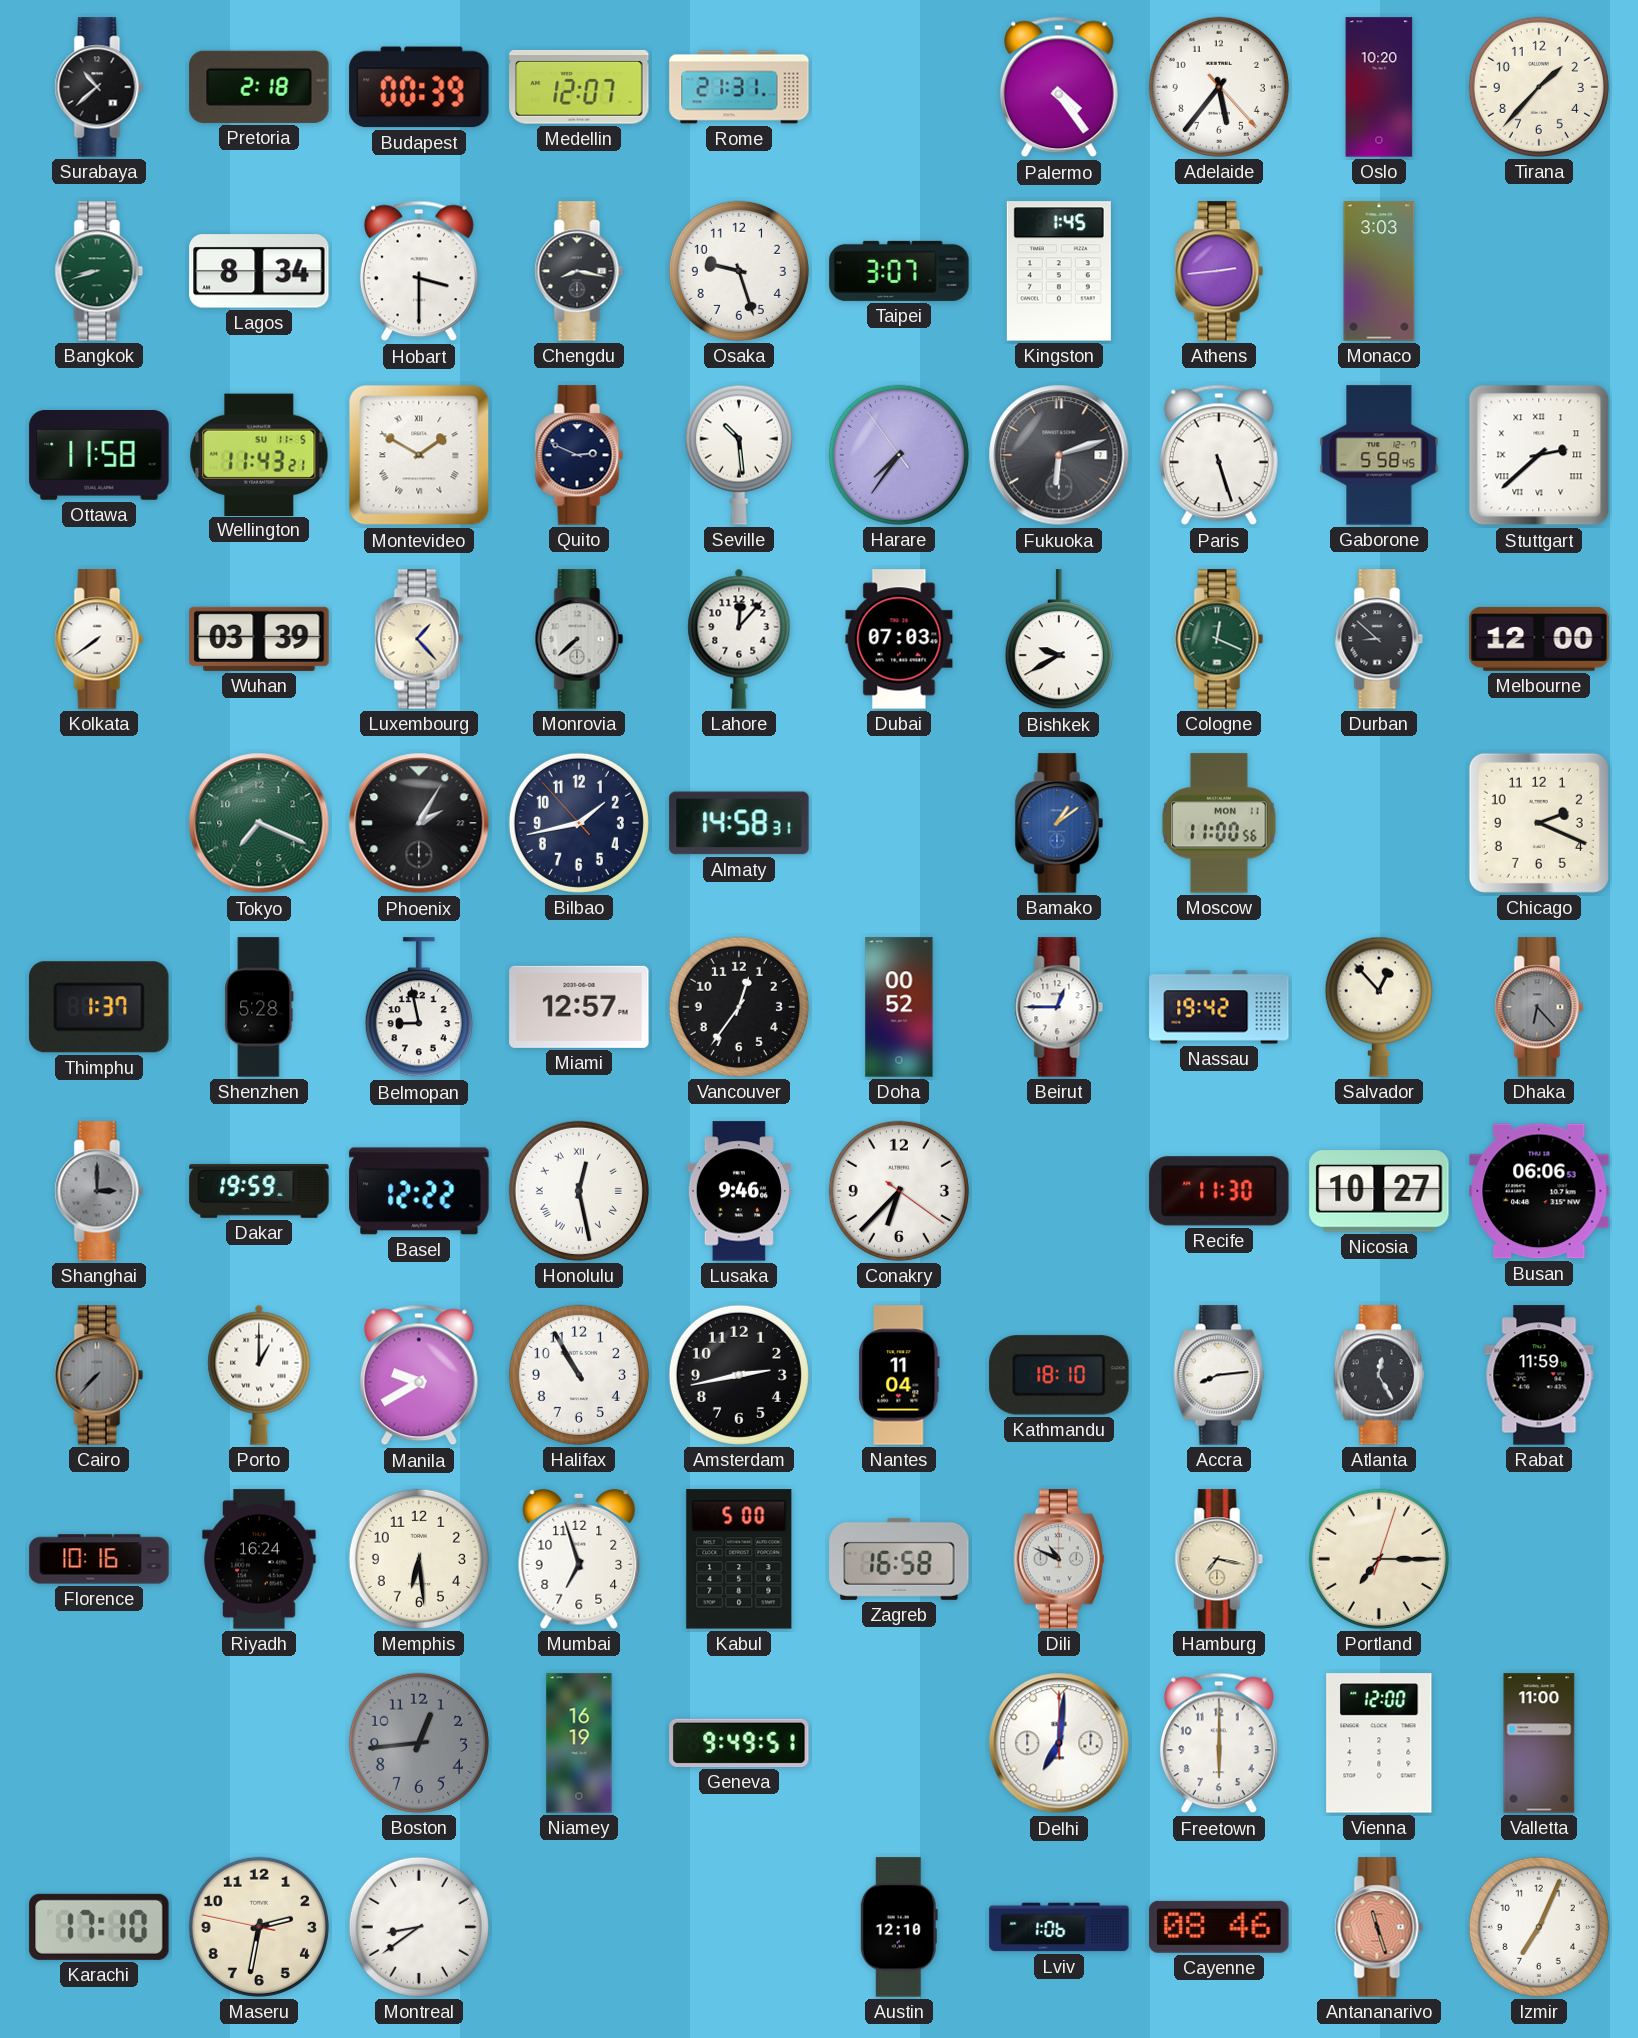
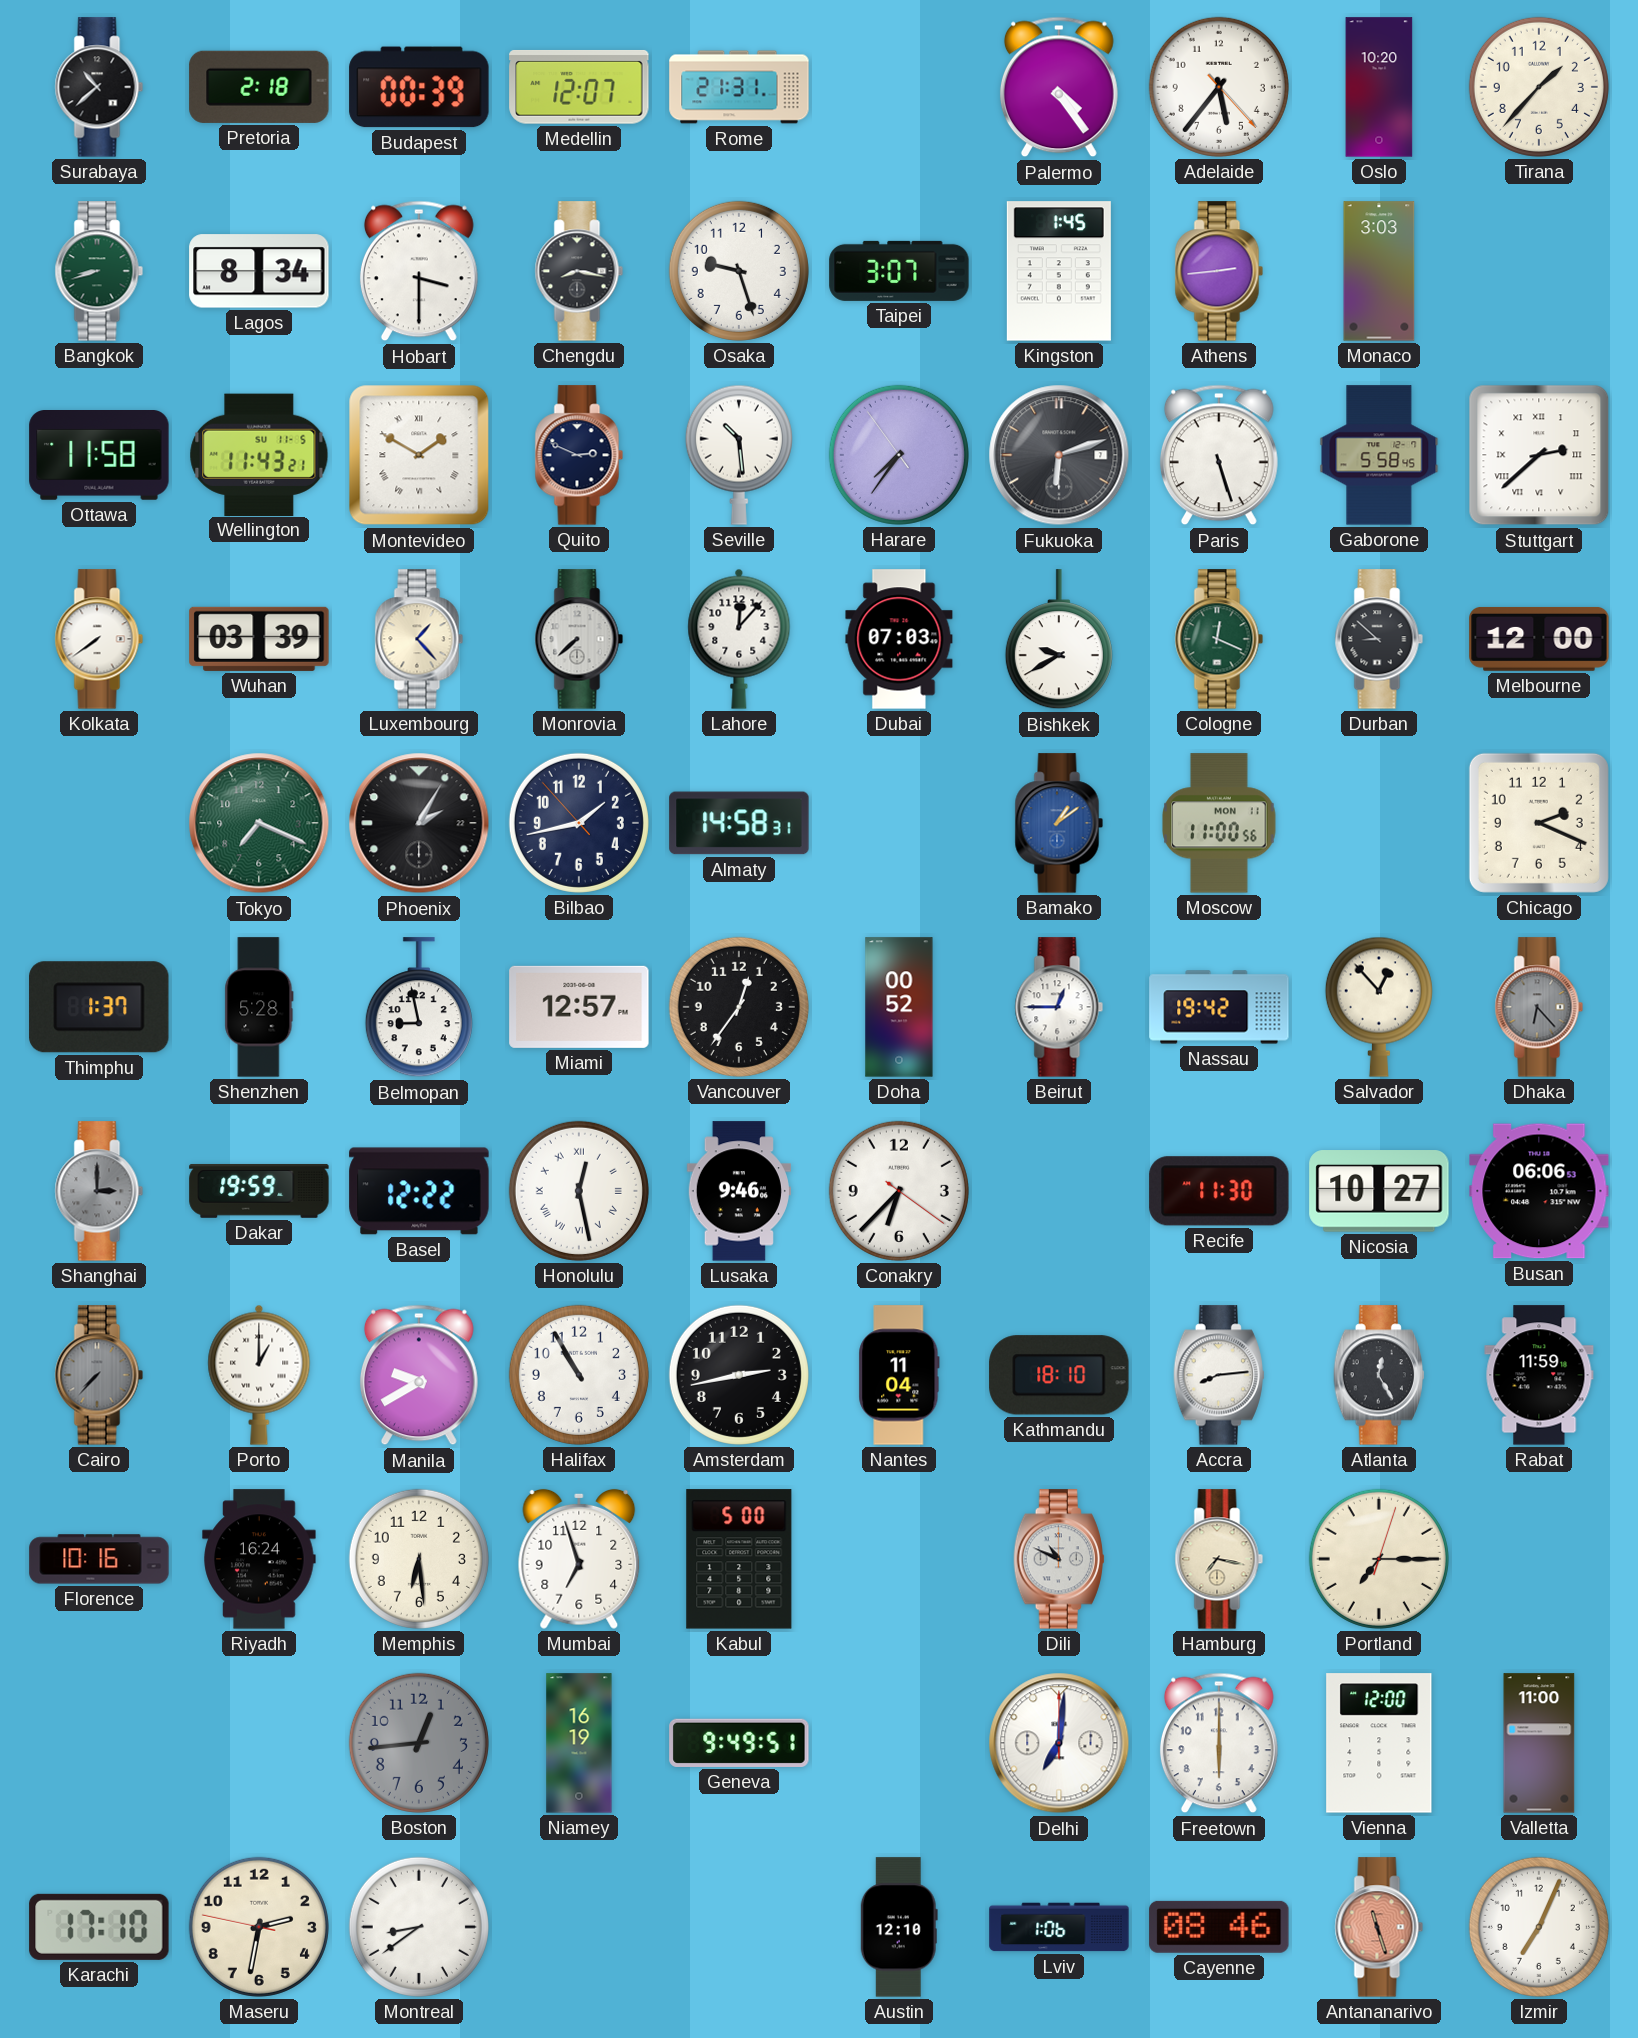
Zagreb: 16:58 -> none (899, 1559)
